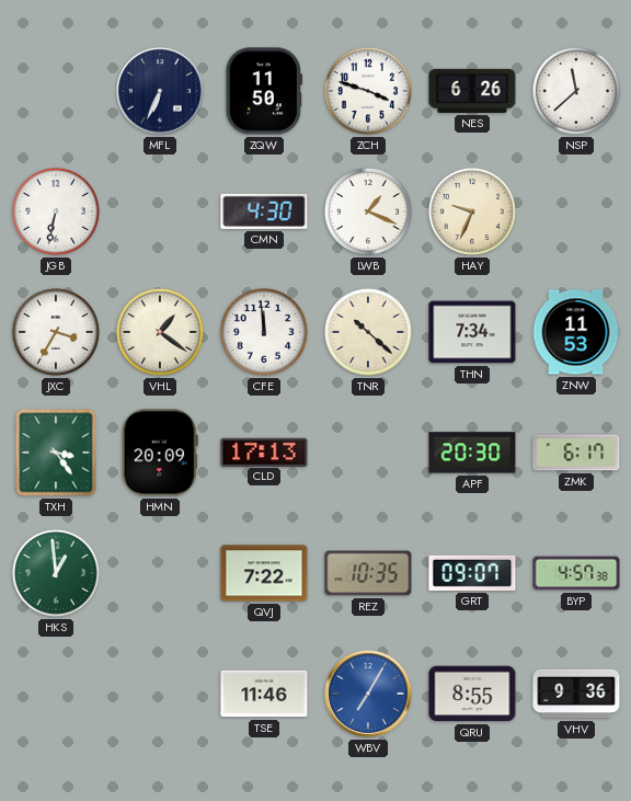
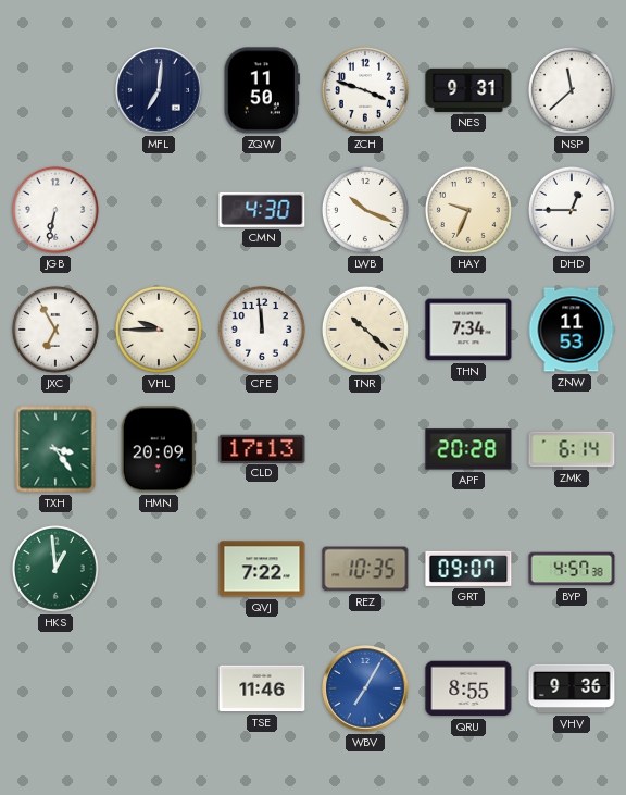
MFL: 6:34 -> 7:01 (159, 90)
NES: 6:26 -> 9:31 (468, 90)
LWB: 1:19 -> 10:19 (365, 210)
DHD: none -> 12:45 (572, 210)
JXC: 3:35 -> 6:55 (55, 330)
VHL: 1:21 -> 9:45 (159, 330)
APF: 20:30 -> 20:28 (468, 449)
ZMK: 6:17 -> 6:14 (572, 449)
